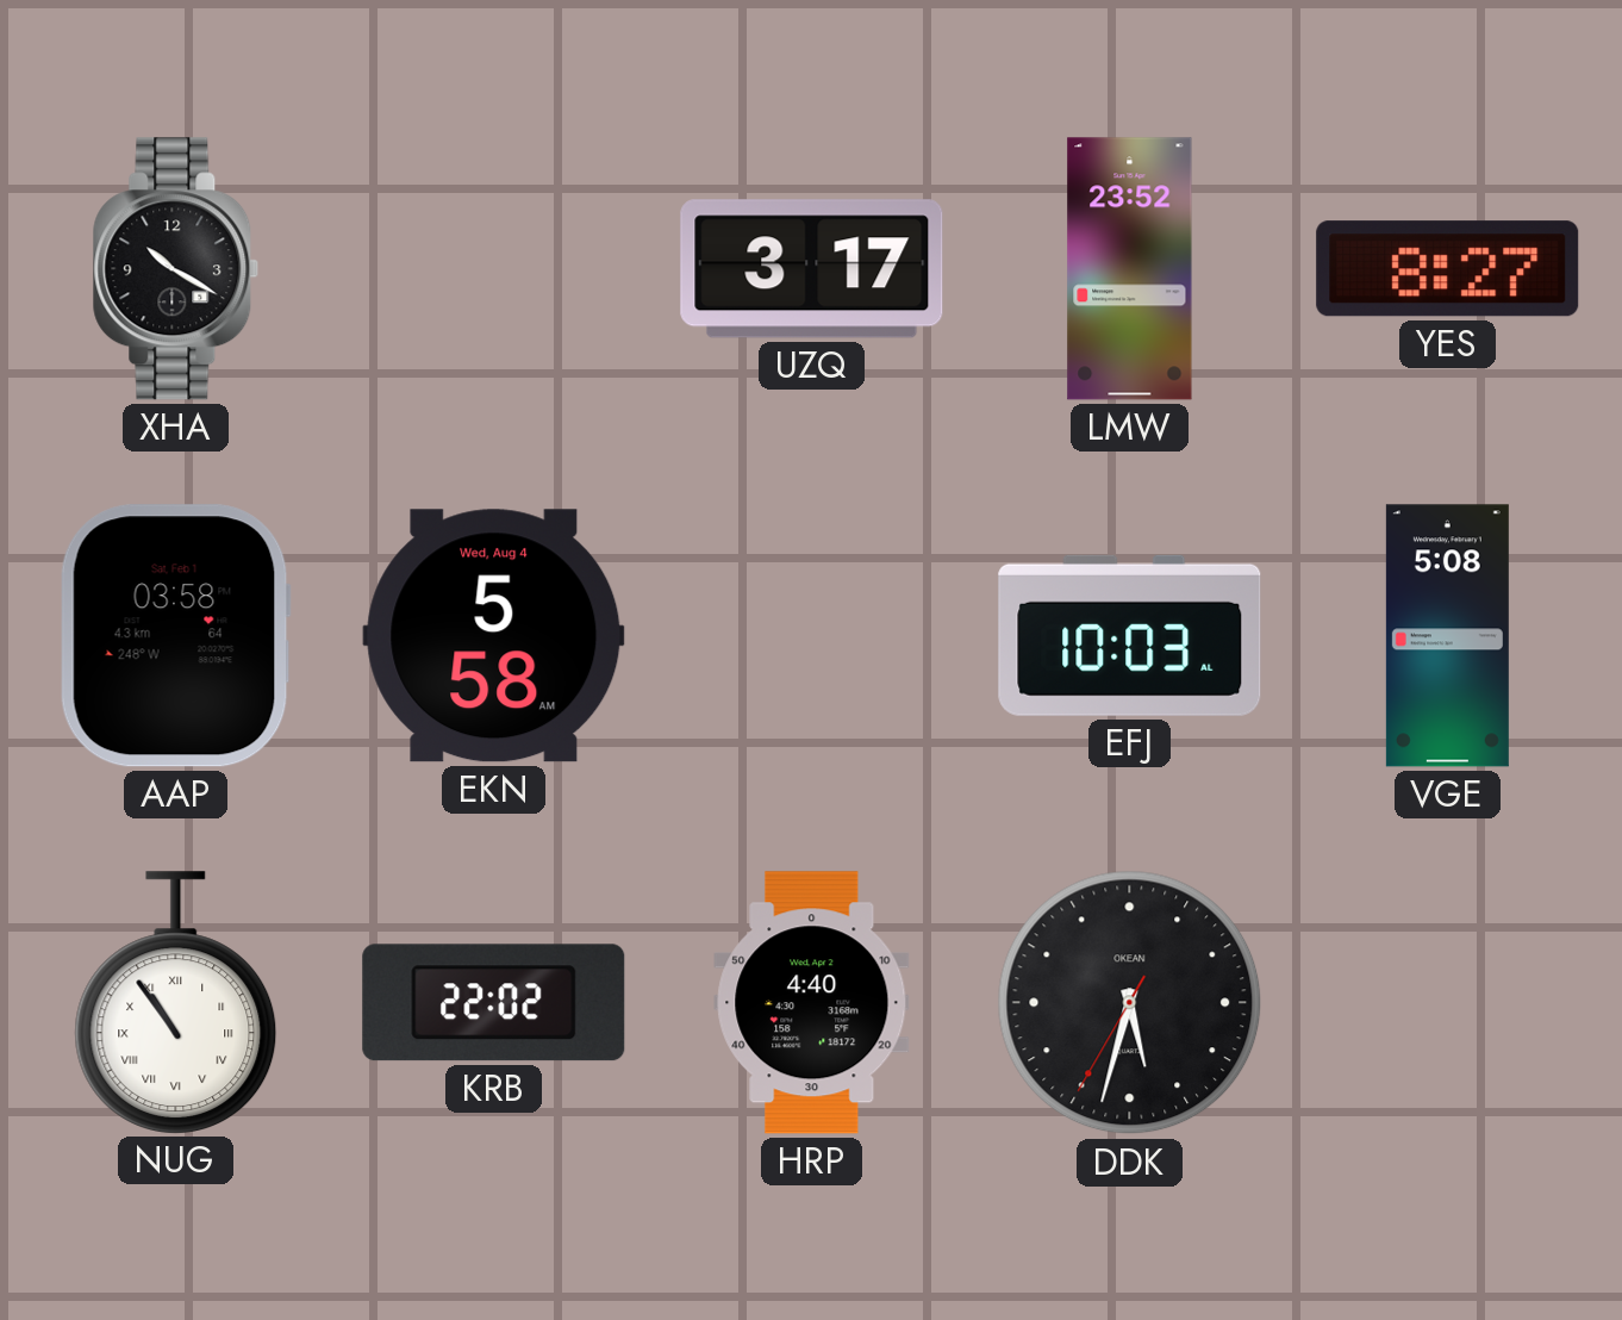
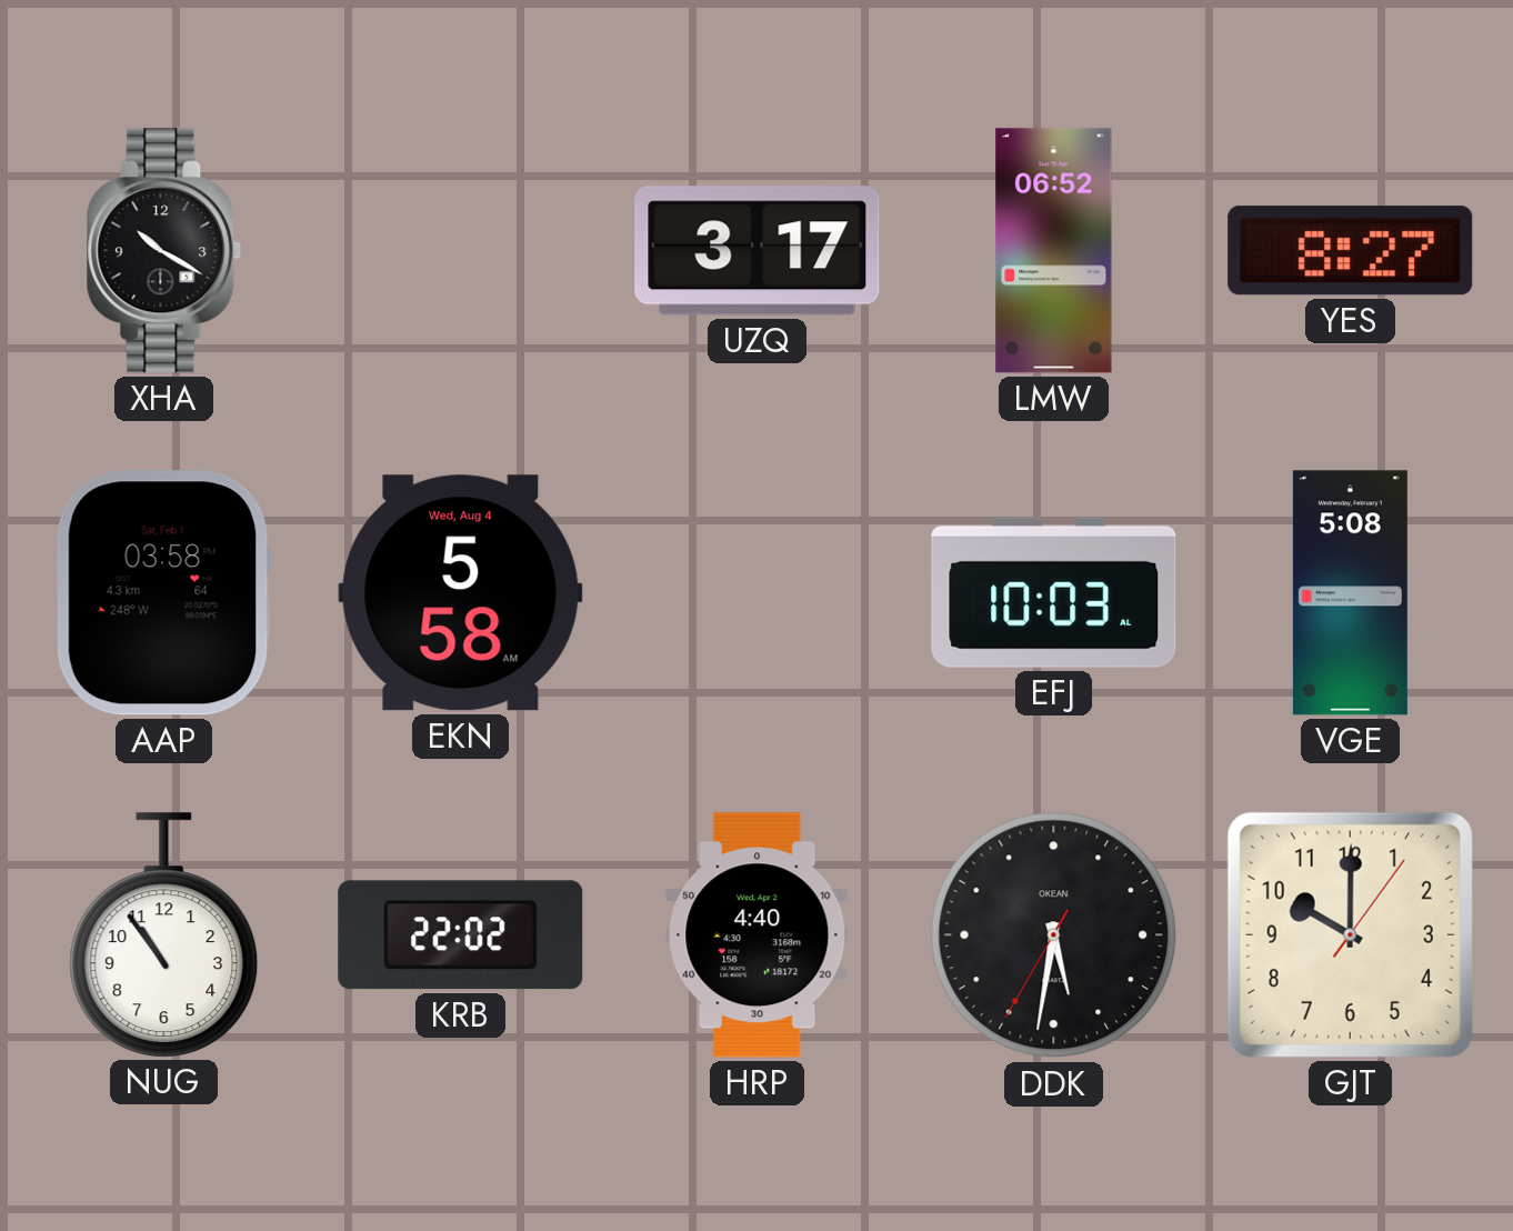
LMW: 23:52 -> 06:52 (1054, 251)
NUG numerals: Roman -> Arabic (164, 934)
DDK: 5:32 -> 5:31 (1054, 935)
GJT: none -> 10:00 (1350, 934)
